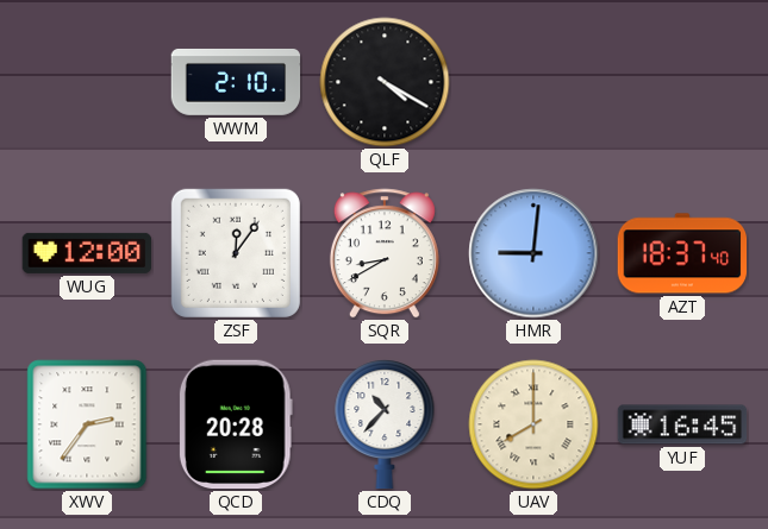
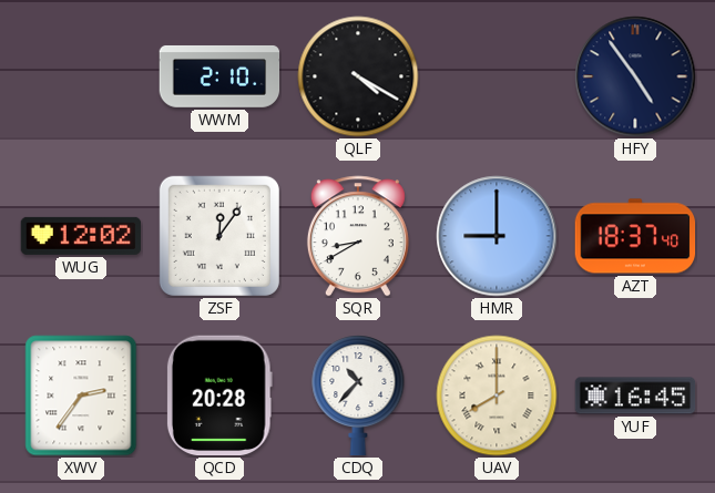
HFY: none -> 4:54 (635, 76)
WUG: 12:00 -> 12:02 (81, 236)
HMR: 9:01 -> 9:00 (497, 236)
